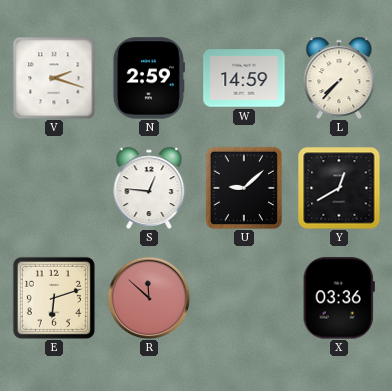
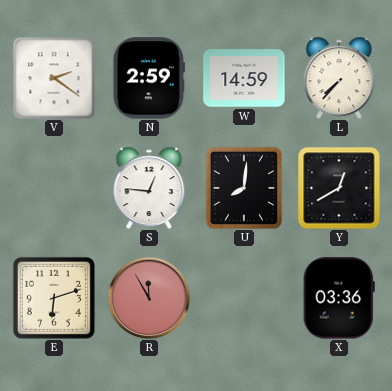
V: 2:18 -> 2:21 (54, 78)
U: 9:08 -> 8:01 (243, 187)
R: 11:52 -> 11:55 (149, 298)
